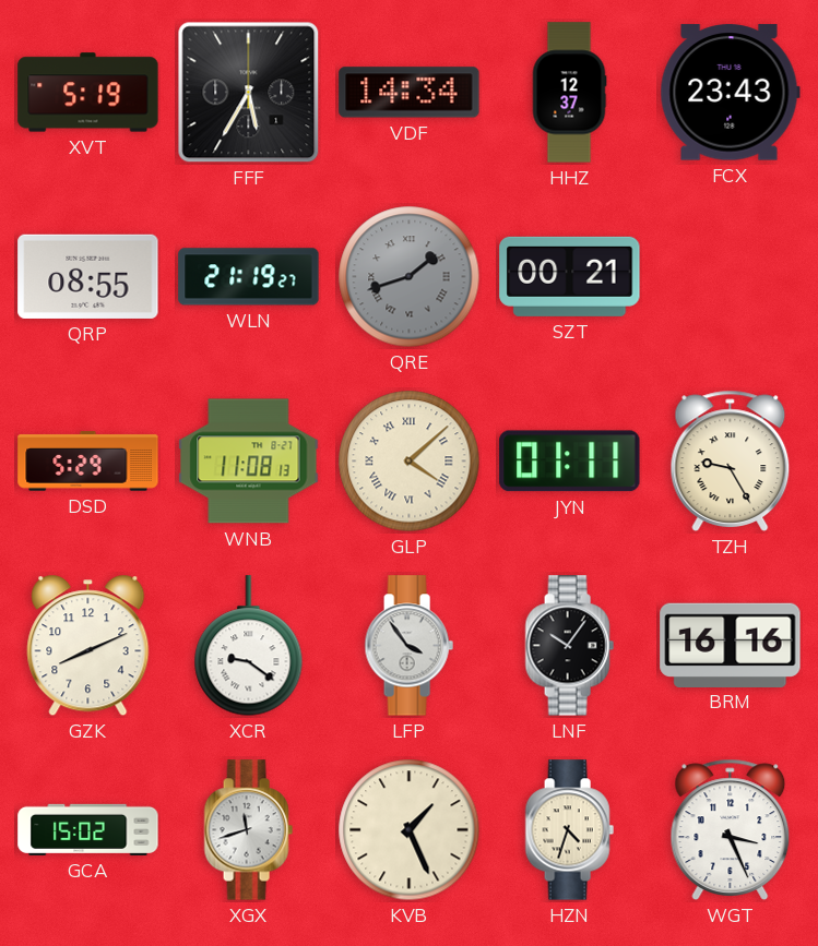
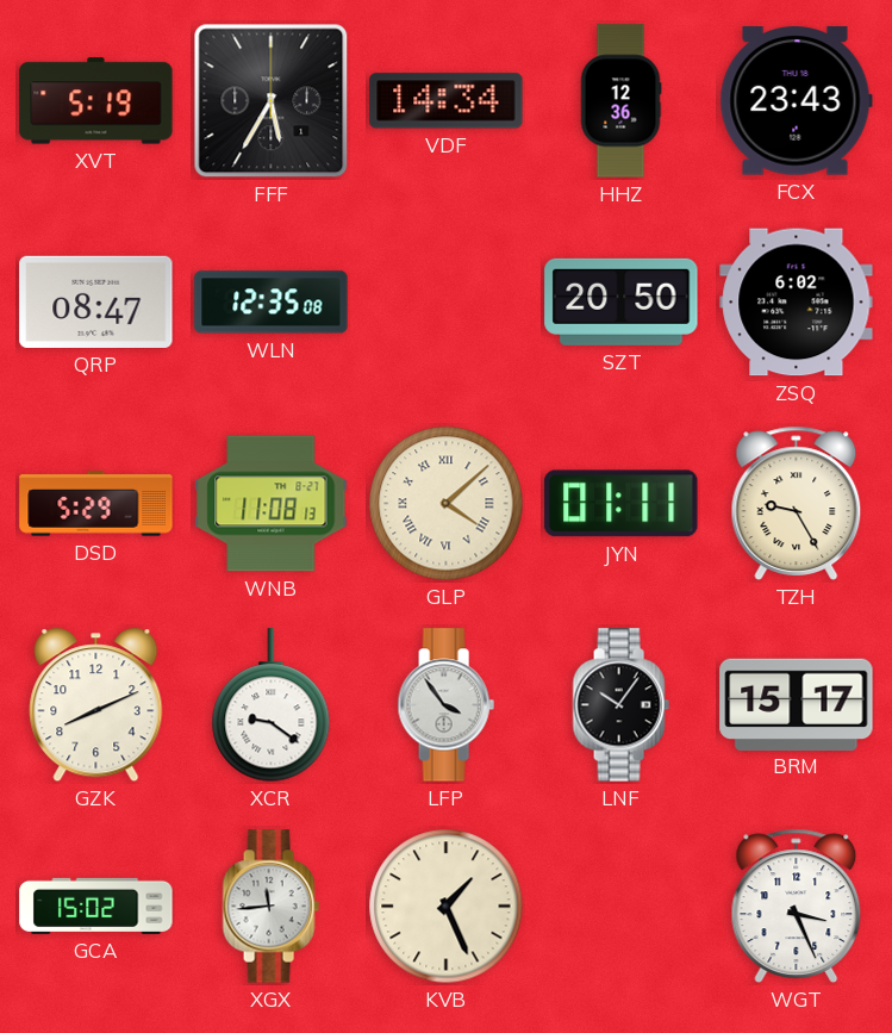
HHZ: 12:37 -> 12:36 (620, 101)
QRP: 08:55 -> 08:47 (96, 301)
WLN: 21:19 -> 12:35 (272, 303)
QRE: 1:42 -> none (410, 277)
SZT: 00:21 -> 20:50 (622, 301)
ZSQ: none -> 6:02 (797, 303)
BRM: 16:16 -> 15:17 (797, 704)
XGX: 11:42 -> 11:44 (270, 907)
HZN: 4:33 -> none (569, 830)
